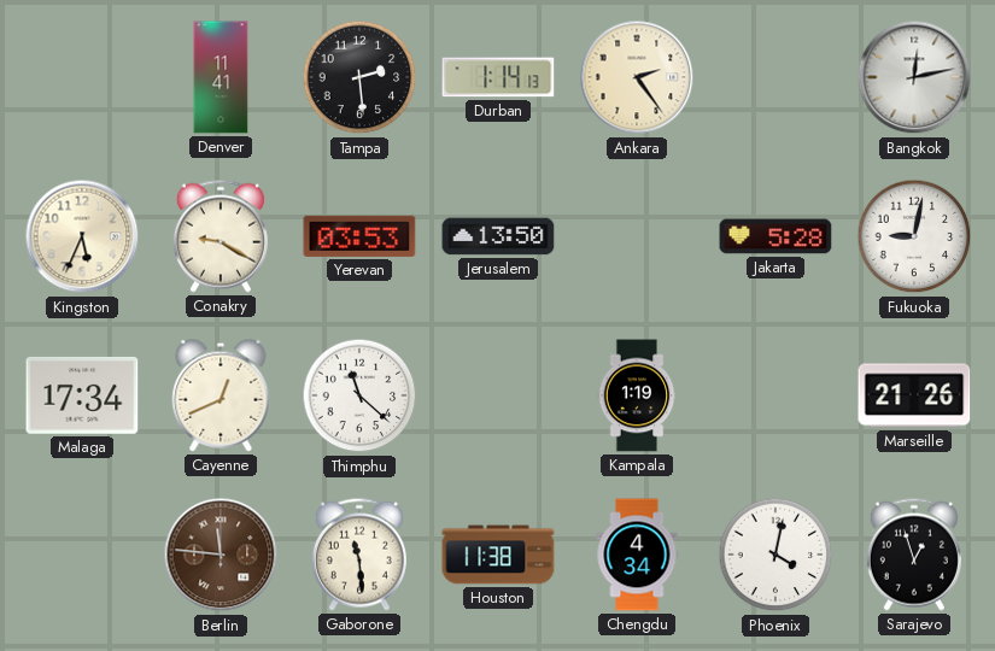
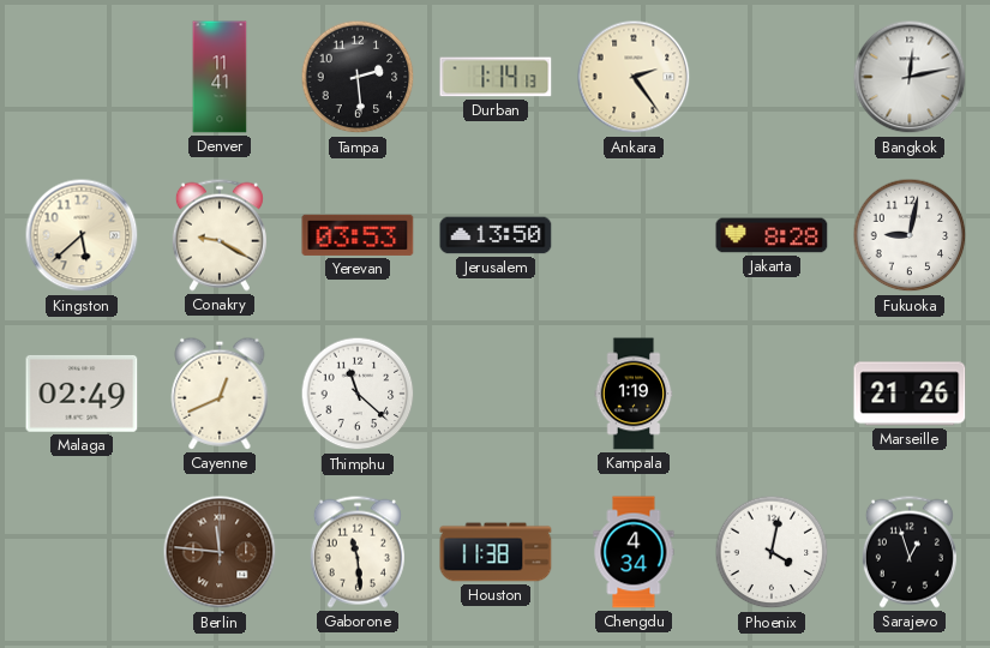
Kingston: 5:34 -> 5:38 (82, 235)
Jakarta: 5:28 -> 8:28 (772, 235)
Malaga: 17:34 -> 02:49 (82, 394)
